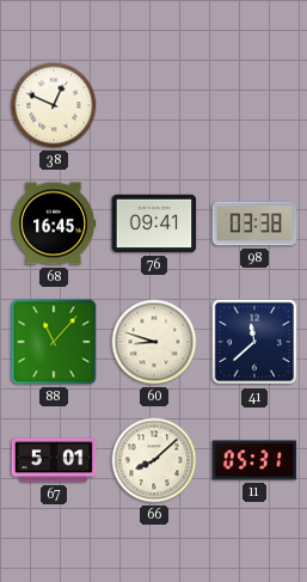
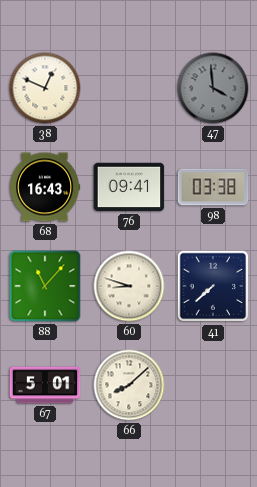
47: none -> 3:59 (213, 88)
68: 16:45 -> 16:43 (45, 187)
41: 11:38 -> 7:38 (213, 286)
11: 05:31 -> none (254, 460)
